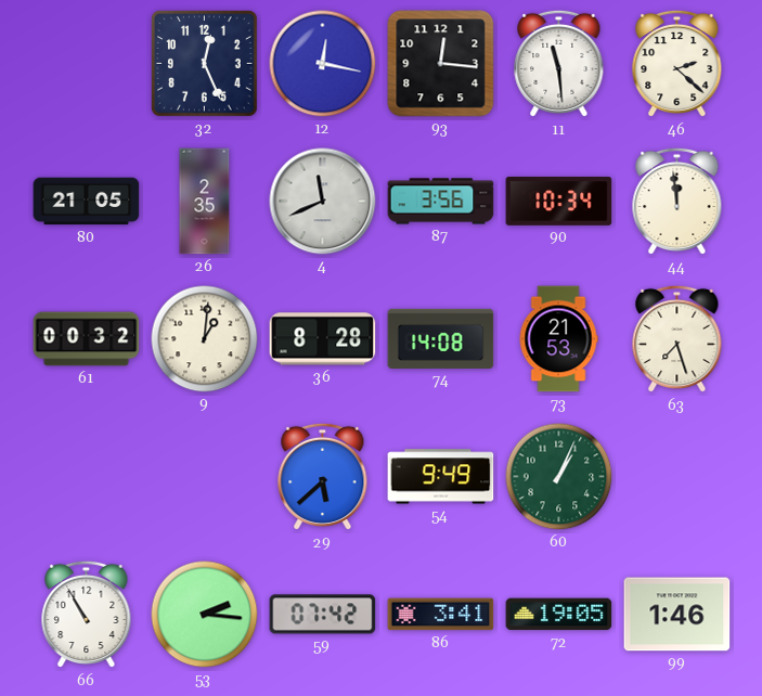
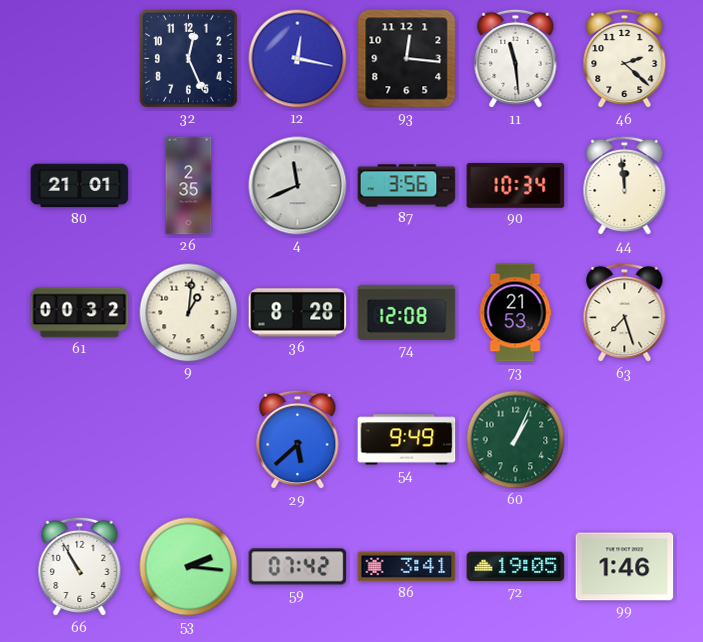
80: 21:05 -> 21:01 (80, 186)
74: 14:08 -> 12:08 (407, 312)
